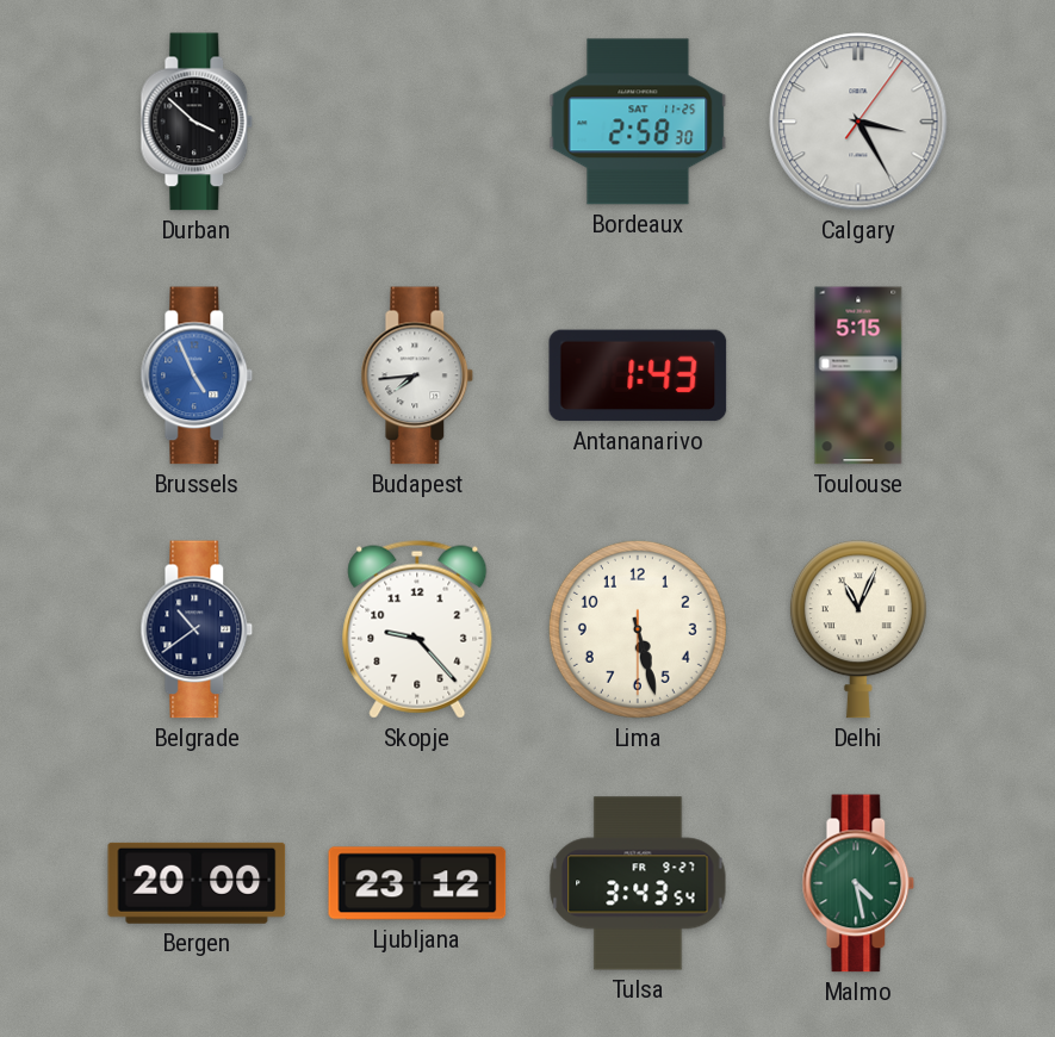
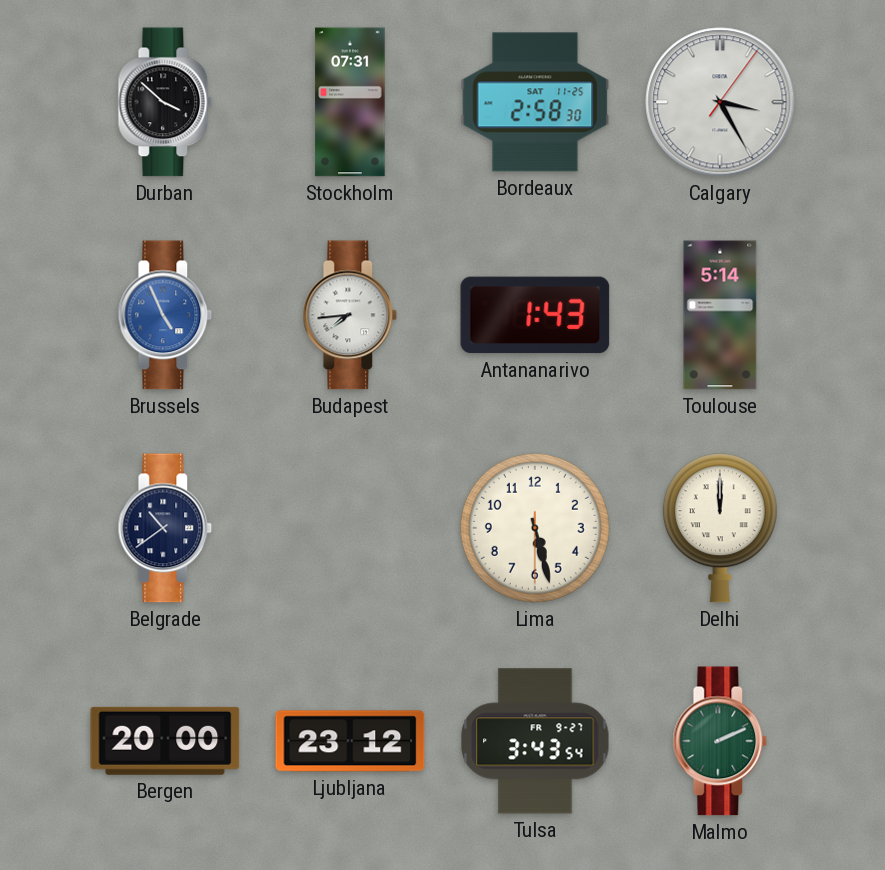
Stockholm: none -> 07:31 (350, 102)
Toulouse: 5:15 -> 5:14 (720, 315)
Skopje: 9:23 -> none (417, 629)
Delhi: 11:04 -> 12:00 (720, 528)
Malmo: 4:28 -> 2:11 (720, 741)
